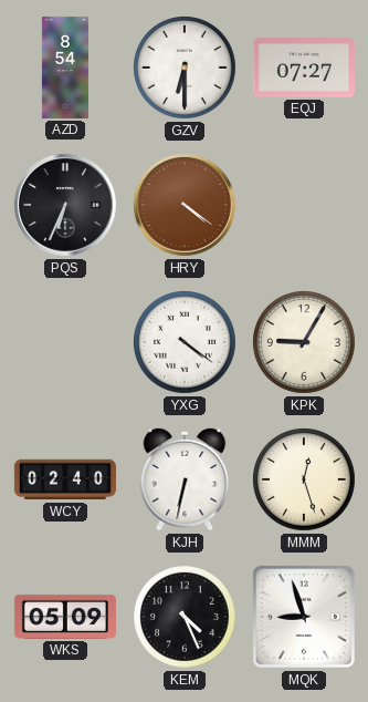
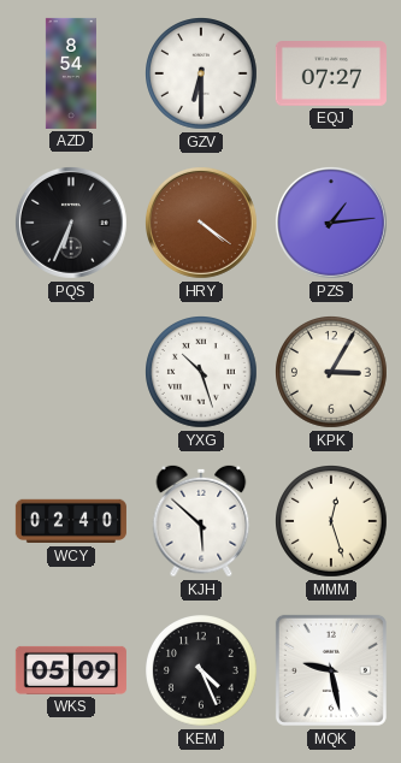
PZS: none -> 1:14 (331, 223)
YXG: 4:21 -> 10:27 (202, 373)
KPK: 9:05 -> 3:05 (332, 373)
KJH: 6:32 -> 5:52 (201, 521)
MQK: 8:57 -> 9:28 (331, 670)
